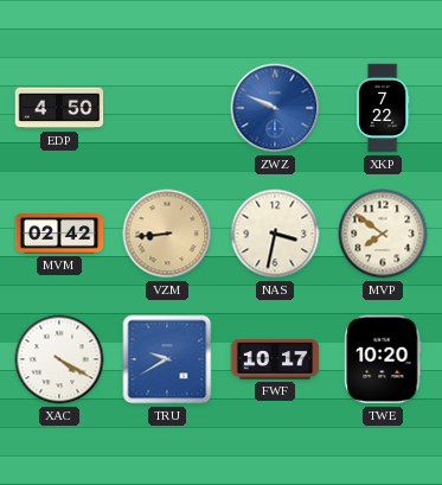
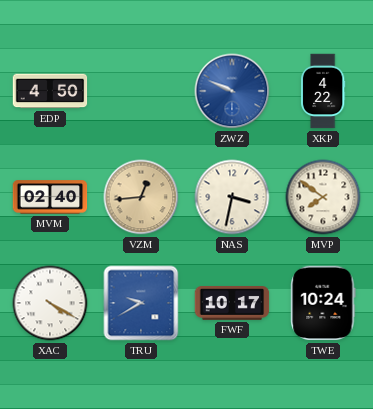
XKP: 7:22 -> 4:22 (323, 91)
MVM: 02:42 -> 02:40 (50, 197)
VZM: 8:44 -> 12:44 (141, 197)
TWE: 10:20 -> 10:24 (323, 303)
